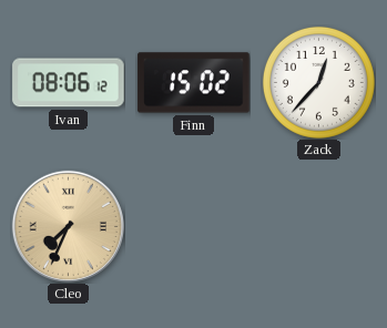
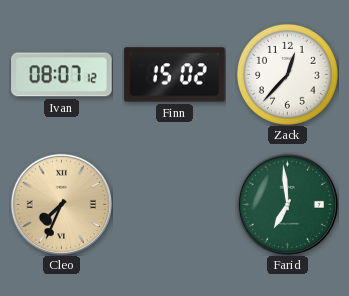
Ivan: 08:06 -> 08:07 (62, 75)
Farid: none -> 6:59 (287, 204)
